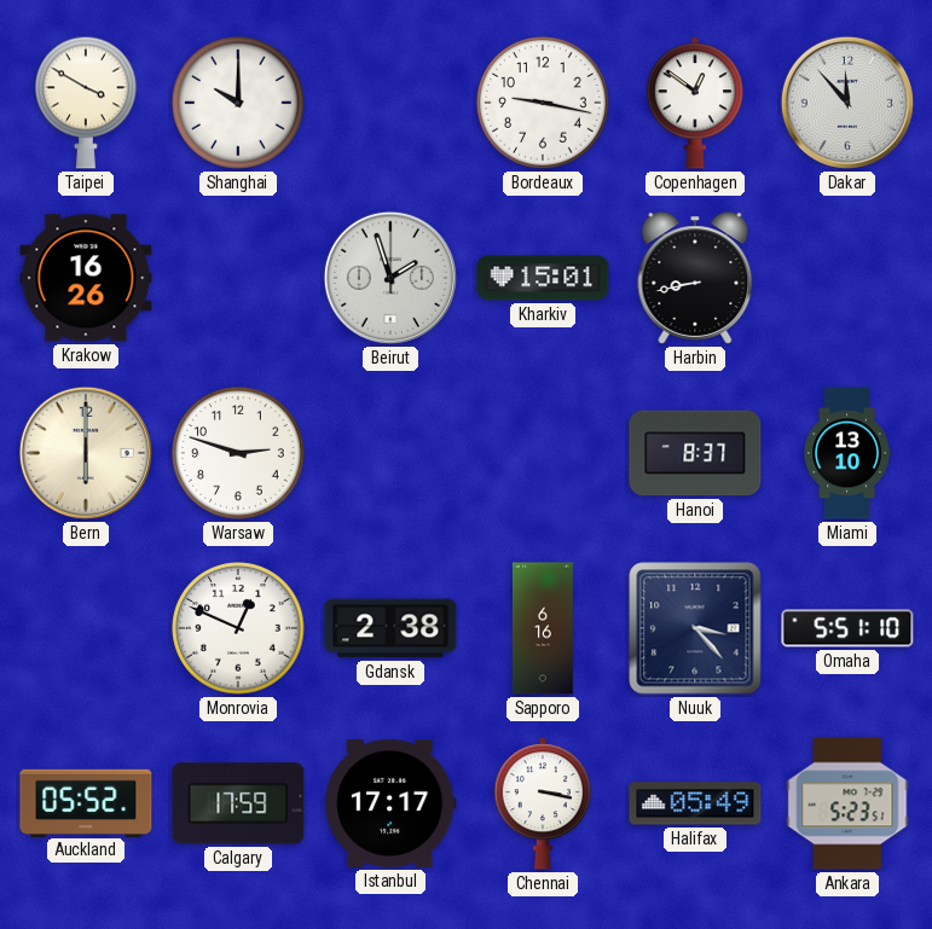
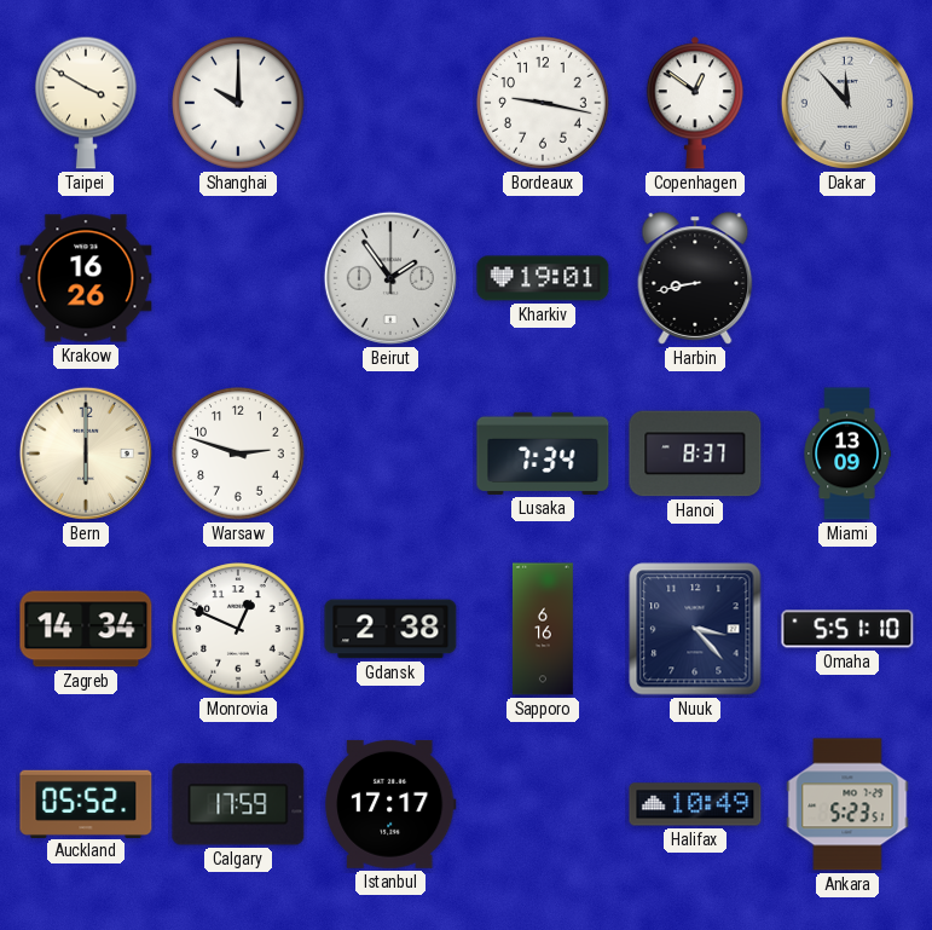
Beirut: 1:57 -> 1:54 (390, 278)
Kharkiv: 15:01 -> 19:01 (543, 278)
Lusaka: none -> 7:34 (543, 454)
Miami: 13:10 -> 13:09 (847, 454)
Zagreb: none -> 14:34 (86, 629)
Chennai: 3:17 -> none (543, 803)
Halifax: 05:49 -> 10:49 (695, 804)
